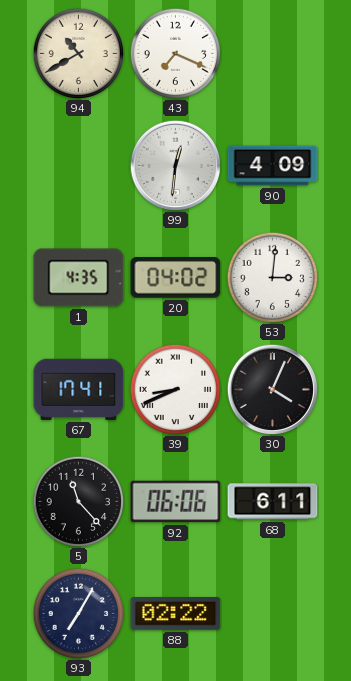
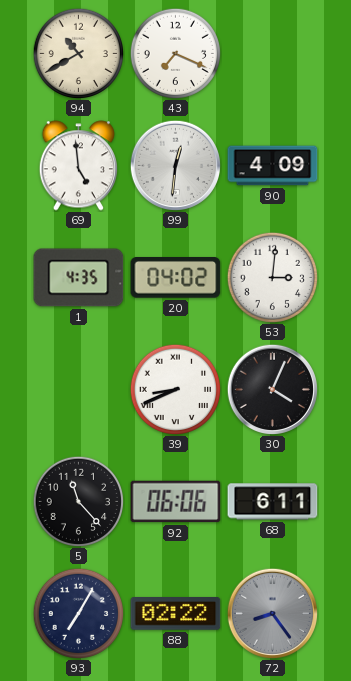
69: none -> 4:59 (78, 166)
67: 17:41 -> none (79, 389)
72: none -> 8:24 (272, 613)
